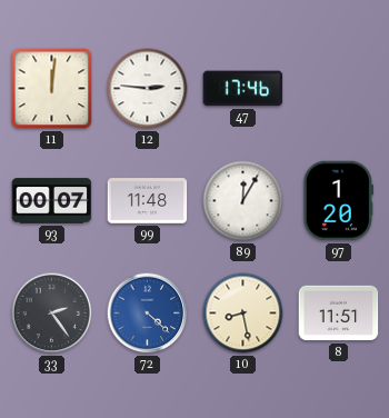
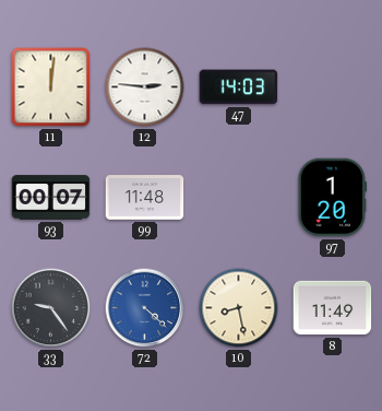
47: 17:46 -> 14:03 (239, 87)
89: 12:05 -> none (243, 201)
33: 2:24 -> 9:24 (51, 308)
8: 11:51 -> 11:49 (333, 308)
